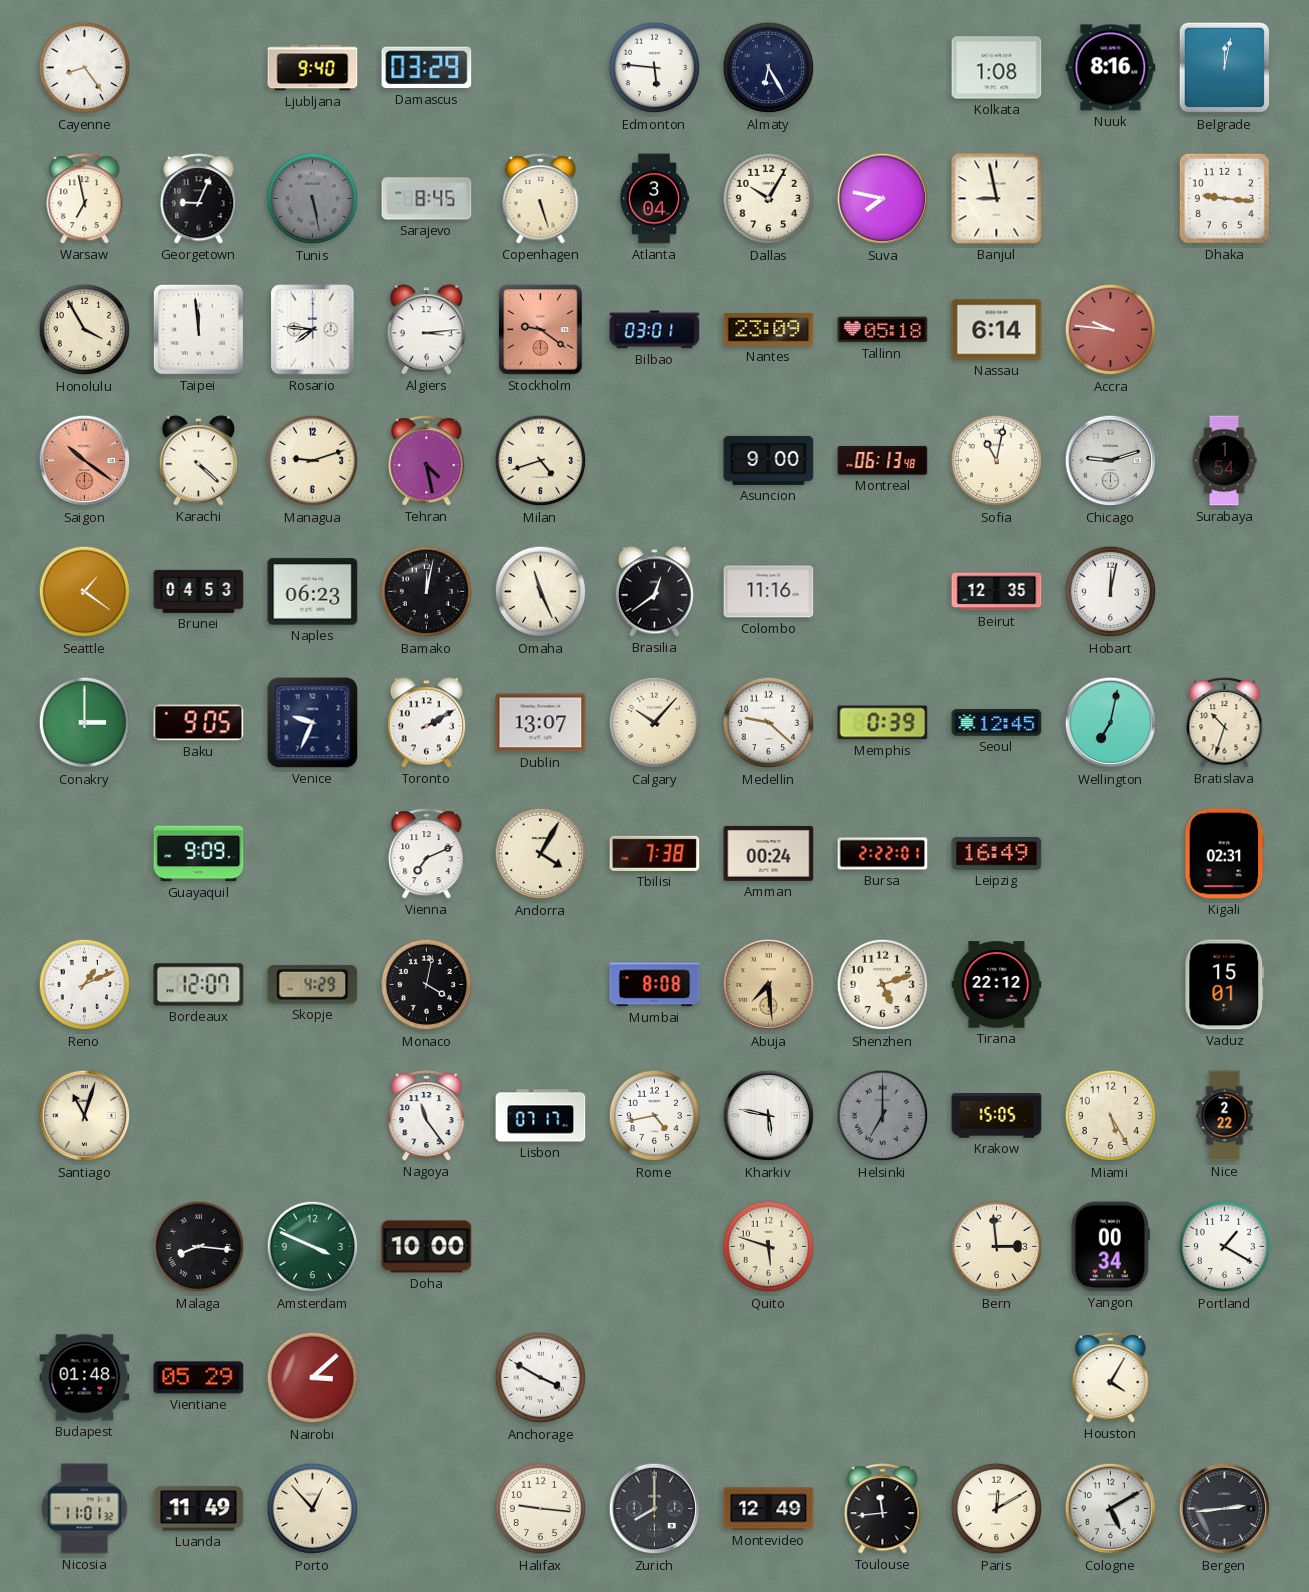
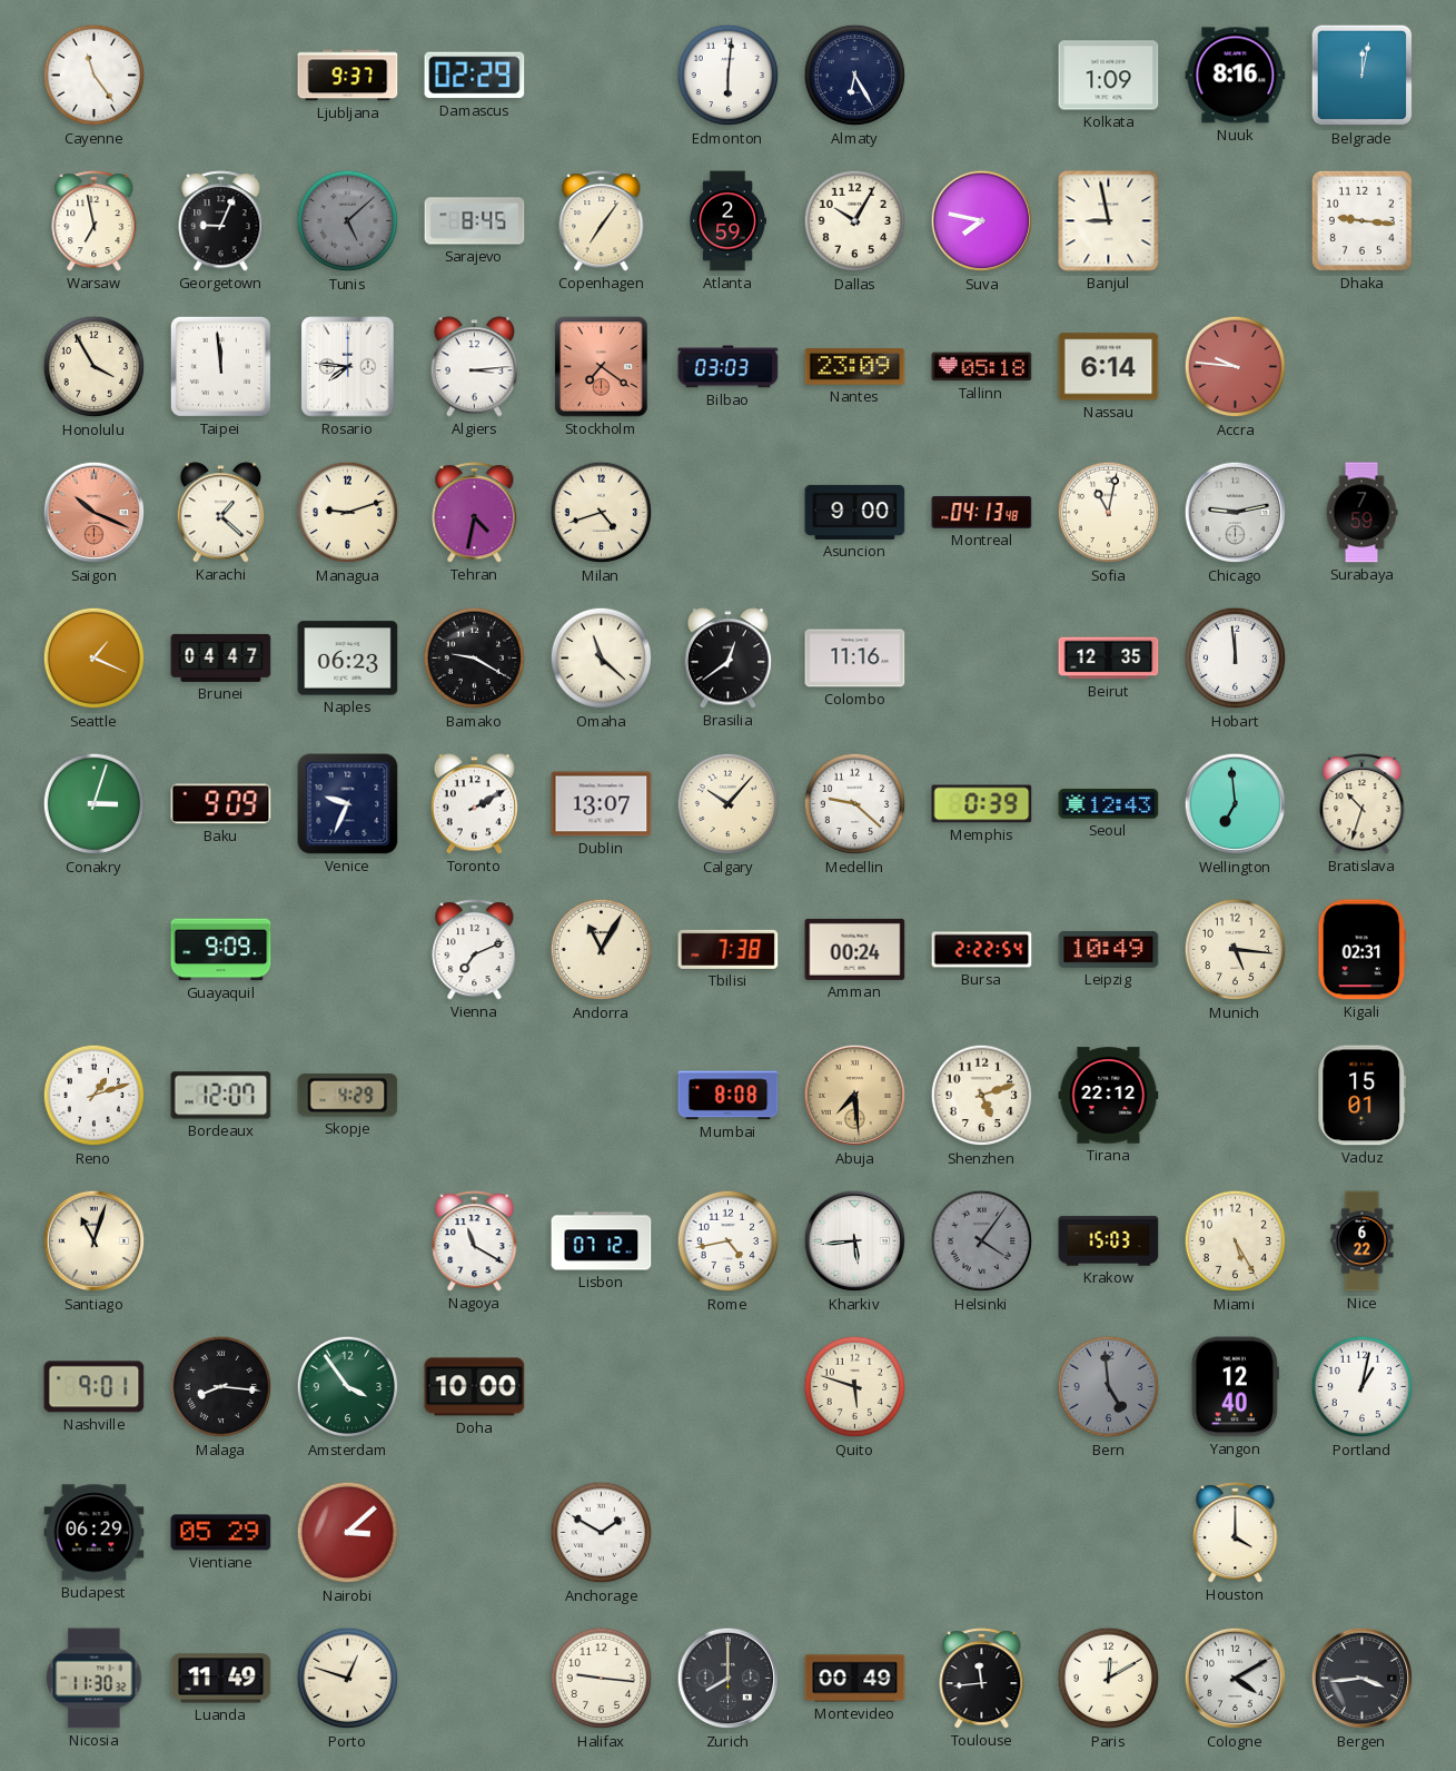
Cayenne: 8:24 -> 11:24 (95, 76)
Ljubljana: 9:40 -> 9:37 (348, 76)
Damascus: 03:29 -> 02:29 (475, 76)
Edmonton: 5:46 -> 6:01 (729, 76)
Kolkata: 1:08 -> 1:09 (1109, 76)
Tunis: 5:28 -> 5:08 (348, 221)
Copenhagen: 5:27 -> 7:06 (602, 221)
Atlanta: 3:04 -> 2:59 (727, 221)
Stockholm: 9:21 -> 7:21 (602, 367)
Bilbao: 03:01 -> 03:03 (729, 367)
Saigon: 10:21 -> 10:19 (95, 513)
Karachi: 4:22 -> 1:22 (221, 513)
Tehran: 4:28 -> 4:32 (475, 513)
Montreal: 06:13 -> 04:13 (982, 512)
Chicago: 9:12 -> 9:13 (1236, 513)
Surabaya: 1:54 -> 7:59 (1361, 513)
Seattle: 1:21 -> 1:19 (95, 659)
Brunei: 04:53 -> 04:47 (221, 657)
Bamako: 12:02 -> 9:20 (475, 659)
Omaha: 11:26 -> 11:22 (602, 659)
Hobart: 12:02 -> 11:59 (1236, 659)
Conakry: 3:00 -> 3:03 (95, 804)
Baku: 9:05 -> 9:09 (221, 804)
Seoul: 12:45 -> 12:43 (1109, 804)
Wellington: 7:02 -> 6:59 (1236, 804)
Andorra: 4:05 -> 11:05 (602, 950)
Bursa: 2:22:01 -> 2:22:54 (982, 950)
Leipzig: 16:49 -> 10:49 (1109, 949)
Munich: none -> 5:16 (1236, 950)
Reno: 1:11 -> 1:12 (95, 1096)
Monaco: 4:02 -> none (427, 985)
Nagoya: 11:24 -> 11:20 (475, 1241)
Lisbon: 07:17 -> 07:12 (602, 1241)
Kharkiv: 5:47 -> 5:44 (855, 1241)
Helsinki: 7:00 -> 4:06 (982, 1241)
Krakow: 15:05 -> 15:03 (1109, 1241)
Nice: 2:22 -> 6:22 (1363, 1241)
Nashville: none -> 9:01 (95, 1387)
Amsterdam: 3:49 -> 3:54 (348, 1387)
Bern: 2:59 -> 4:59 (1109, 1387)
Bern dial: cream -> grey (1109, 1387)
Yangon: 00:34 -> 12:40 (1235, 1387)
Portland: 1:20 -> 1:02 (1363, 1387)
Budapest: 01:48 -> 06:29 (95, 1533)
Anchorage: 3:50 -> 1:50 (602, 1533)
Houston: 4:05 -> 4:00 (1236, 1533)
Nicosia: 11:01 -> 11:30 (95, 1679)
Porto: 12:53 -> 12:48 (348, 1679)
Montevideo: 12:49 -> 00:49 (855, 1679)
Cologne: 5:10 -> 4:10 (1236, 1679)
Bergen: 2:44 -> 3:44 (1363, 1679)
